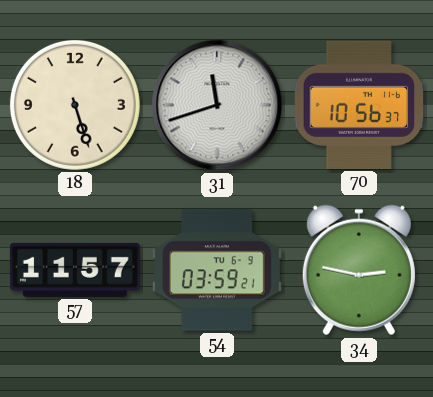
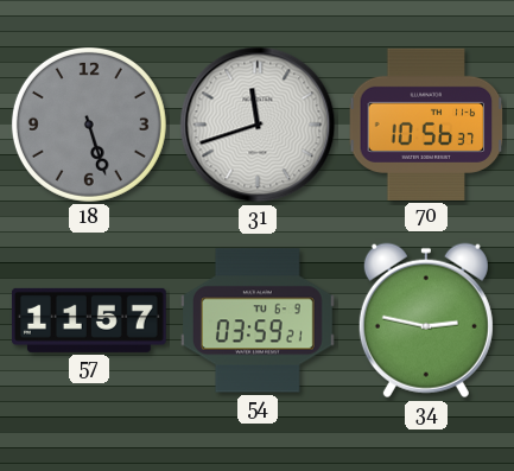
18 dial: cream -> grey (89, 125)
